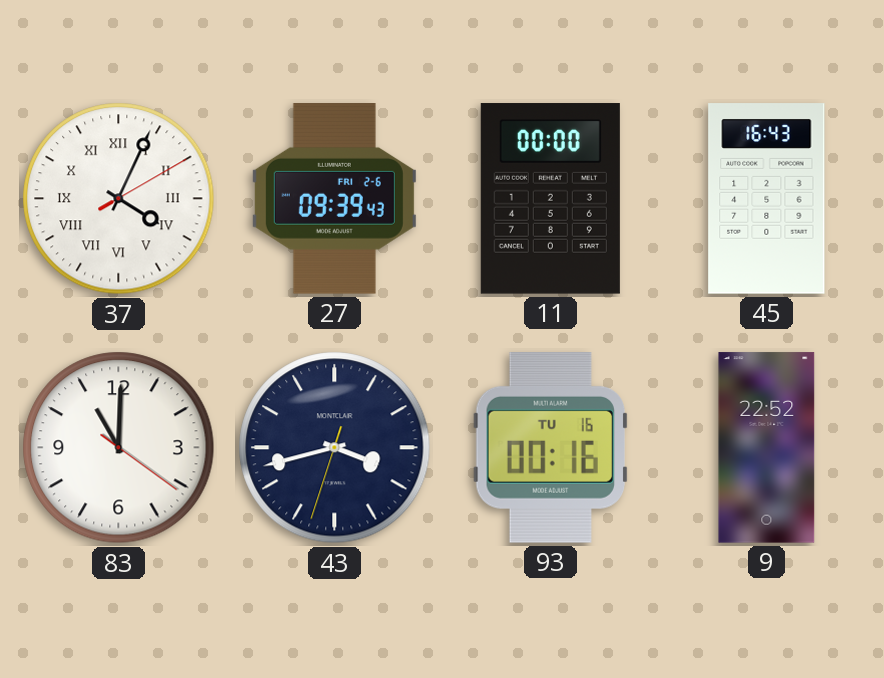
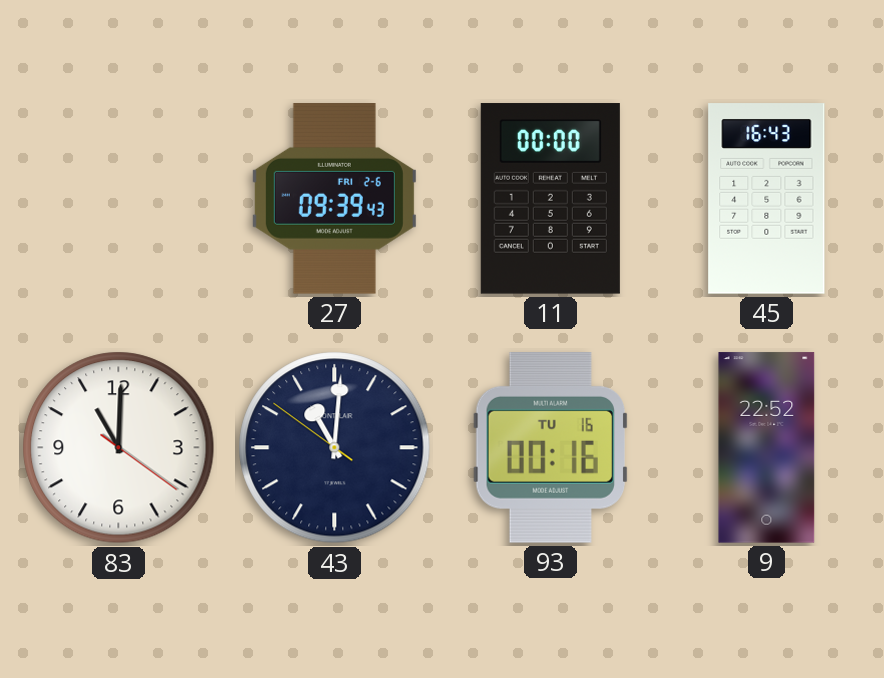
37: 4:04 -> none (119, 199)
43: 3:42 -> 11:00 (335, 448)
